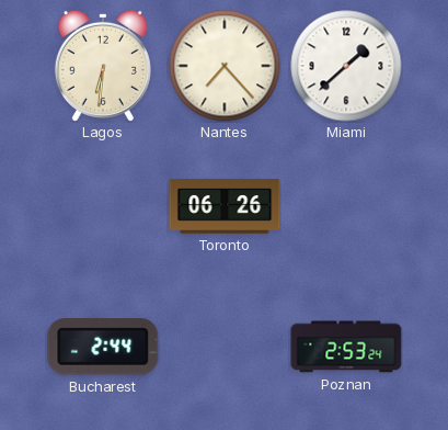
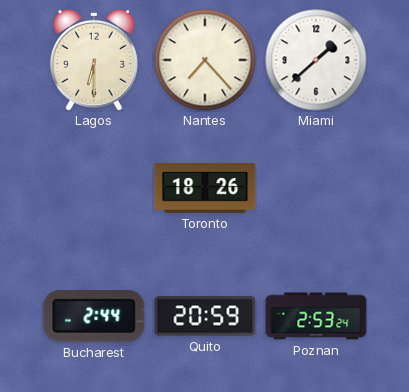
Lagos: 6:31 -> 6:30 (94, 60)
Toronto: 06:26 -> 18:26 (205, 188)
Quito: none -> 20:59 (205, 316)
